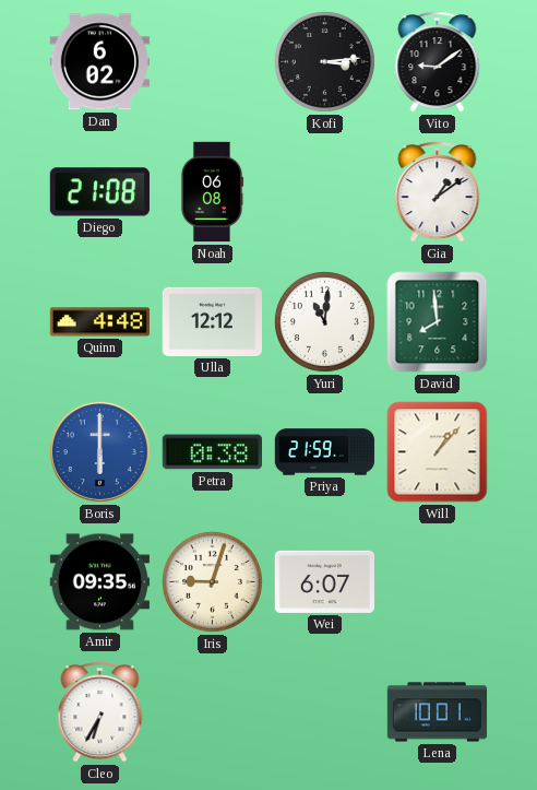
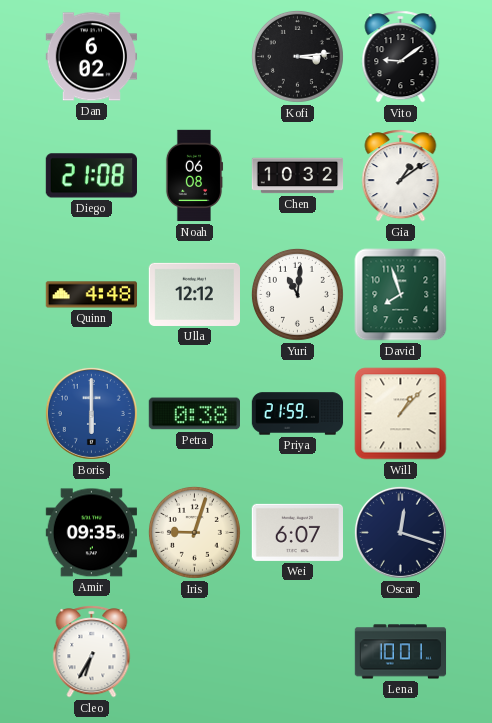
Chen: none -> 10:32 (298, 176)
David: 7:59 -> 7:57 (401, 295)
Oscar: none -> 12:18 (400, 532)
